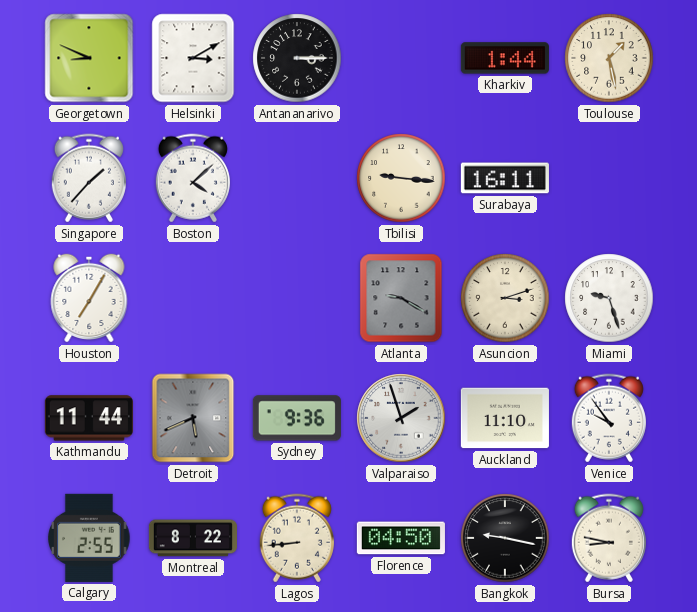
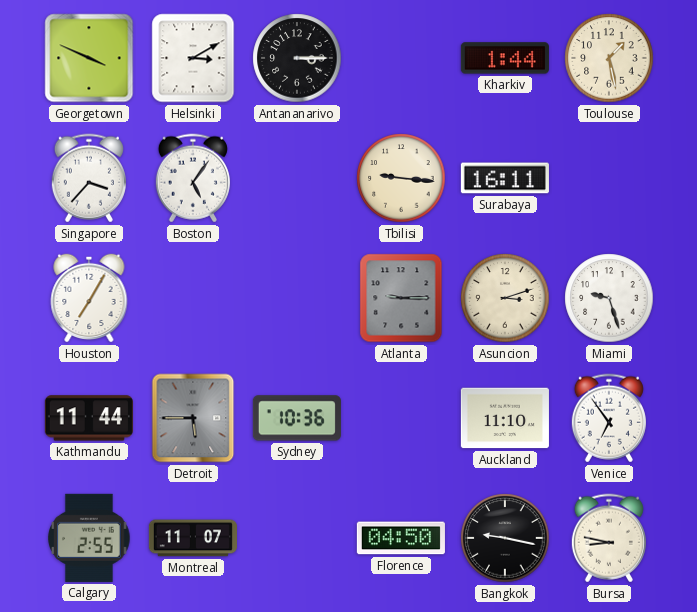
Georgetown: 8:49 -> 3:49 (89, 58)
Singapore: 1:37 -> 3:37 (89, 178)
Boston: 4:08 -> 5:06 (193, 178)
Atlanta: 9:20 -> 9:15 (401, 298)
Detroit: 5:41 -> 5:45 (193, 418)
Sydney: 9:36 -> 10:36 (297, 418)
Valparaiso: 1:57 -> none (401, 418)
Venice: 9:54 -> 6:54 (609, 418)
Montreal: 8:22 -> 11:07 (193, 538)
Lagos: 8:44 -> none (297, 538)
